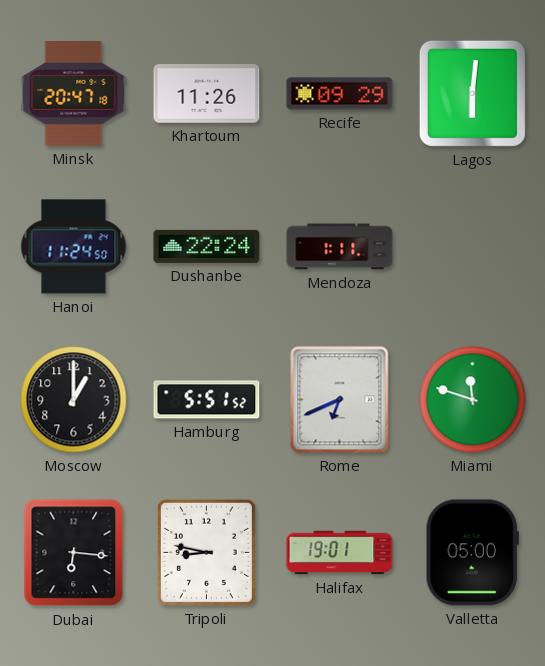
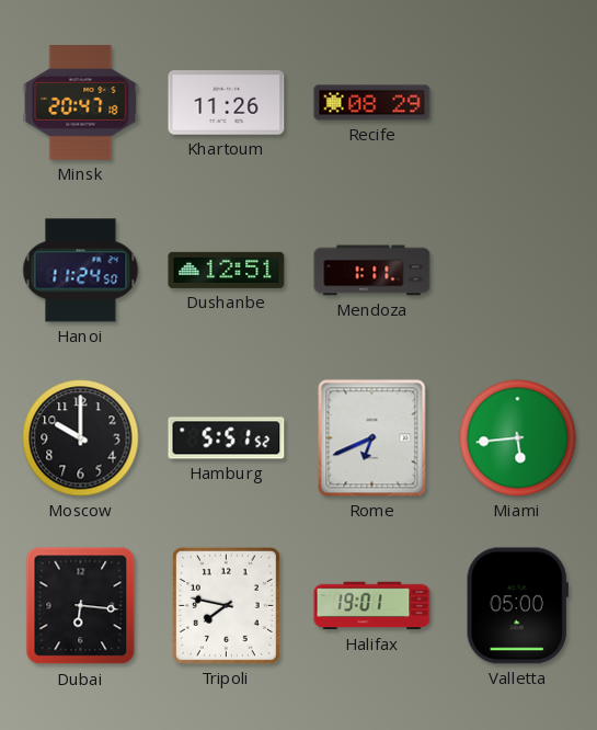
Recife: 09:29 -> 08:29 (372, 103)
Lagos: 6:01 -> none (472, 93)
Dushanbe: 22:24 -> 12:51 (227, 270)
Moscow: 1:00 -> 10:00 (81, 438)
Miami: 11:48 -> 5:44 (518, 438)
Tripoli: 8:47 -> 7:47 (226, 605)
